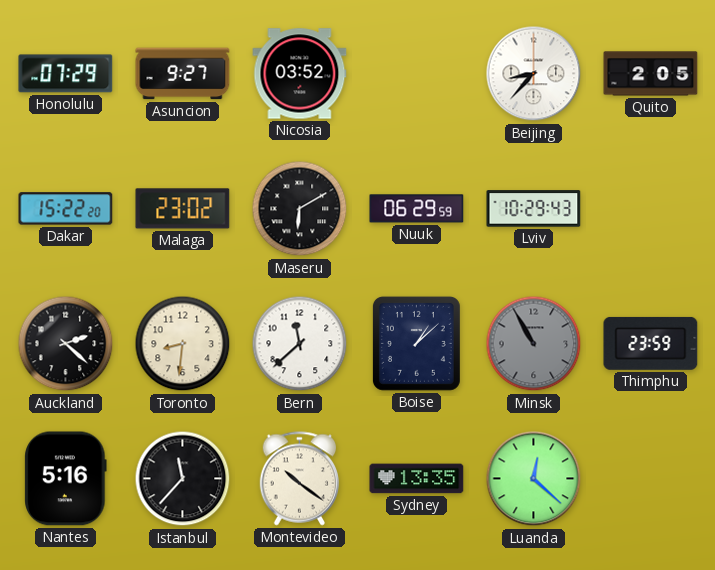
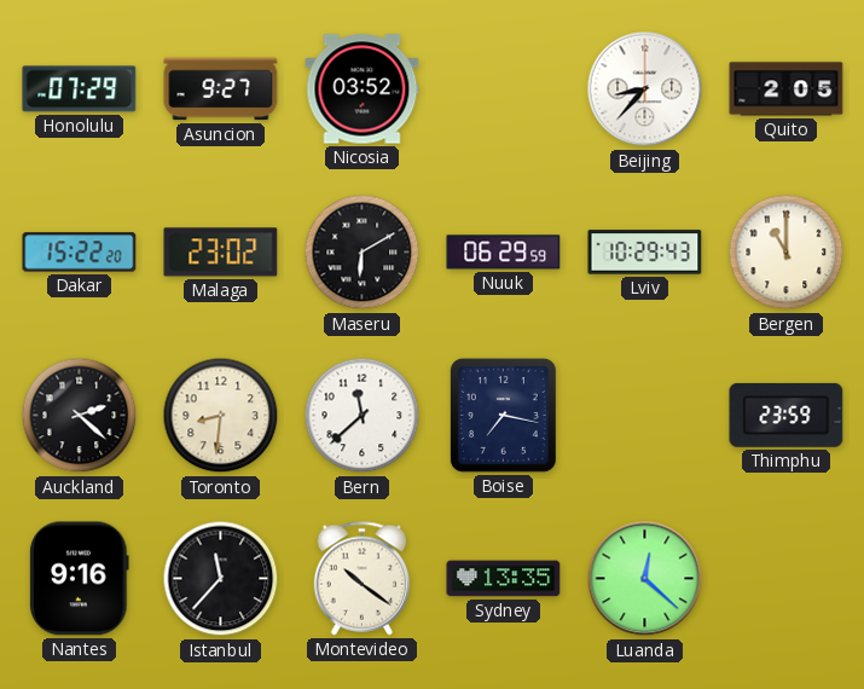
Bergen: none -> 11:00 (787, 253)
Boise: 1:08 -> 7:17 (503, 415)
Minsk: 10:55 -> none (534, 344)
Nantes: 5:16 -> 9:16 (80, 579)
